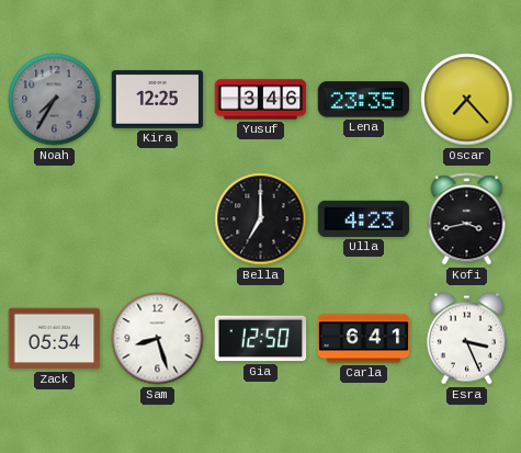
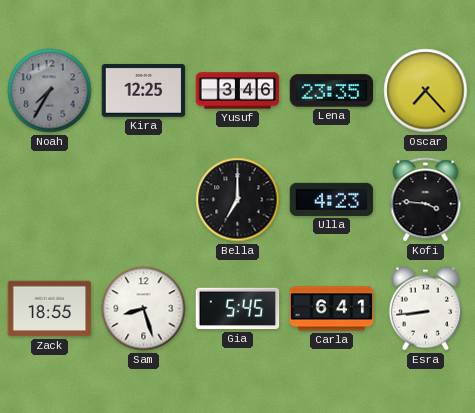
Kofi: 3:43 -> 3:46 (426, 200)
Zack: 05:54 -> 18:55 (50, 309)
Gia: 12:50 -> 5:45 (238, 309)
Esra: 3:26 -> 8:44 (425, 309)
